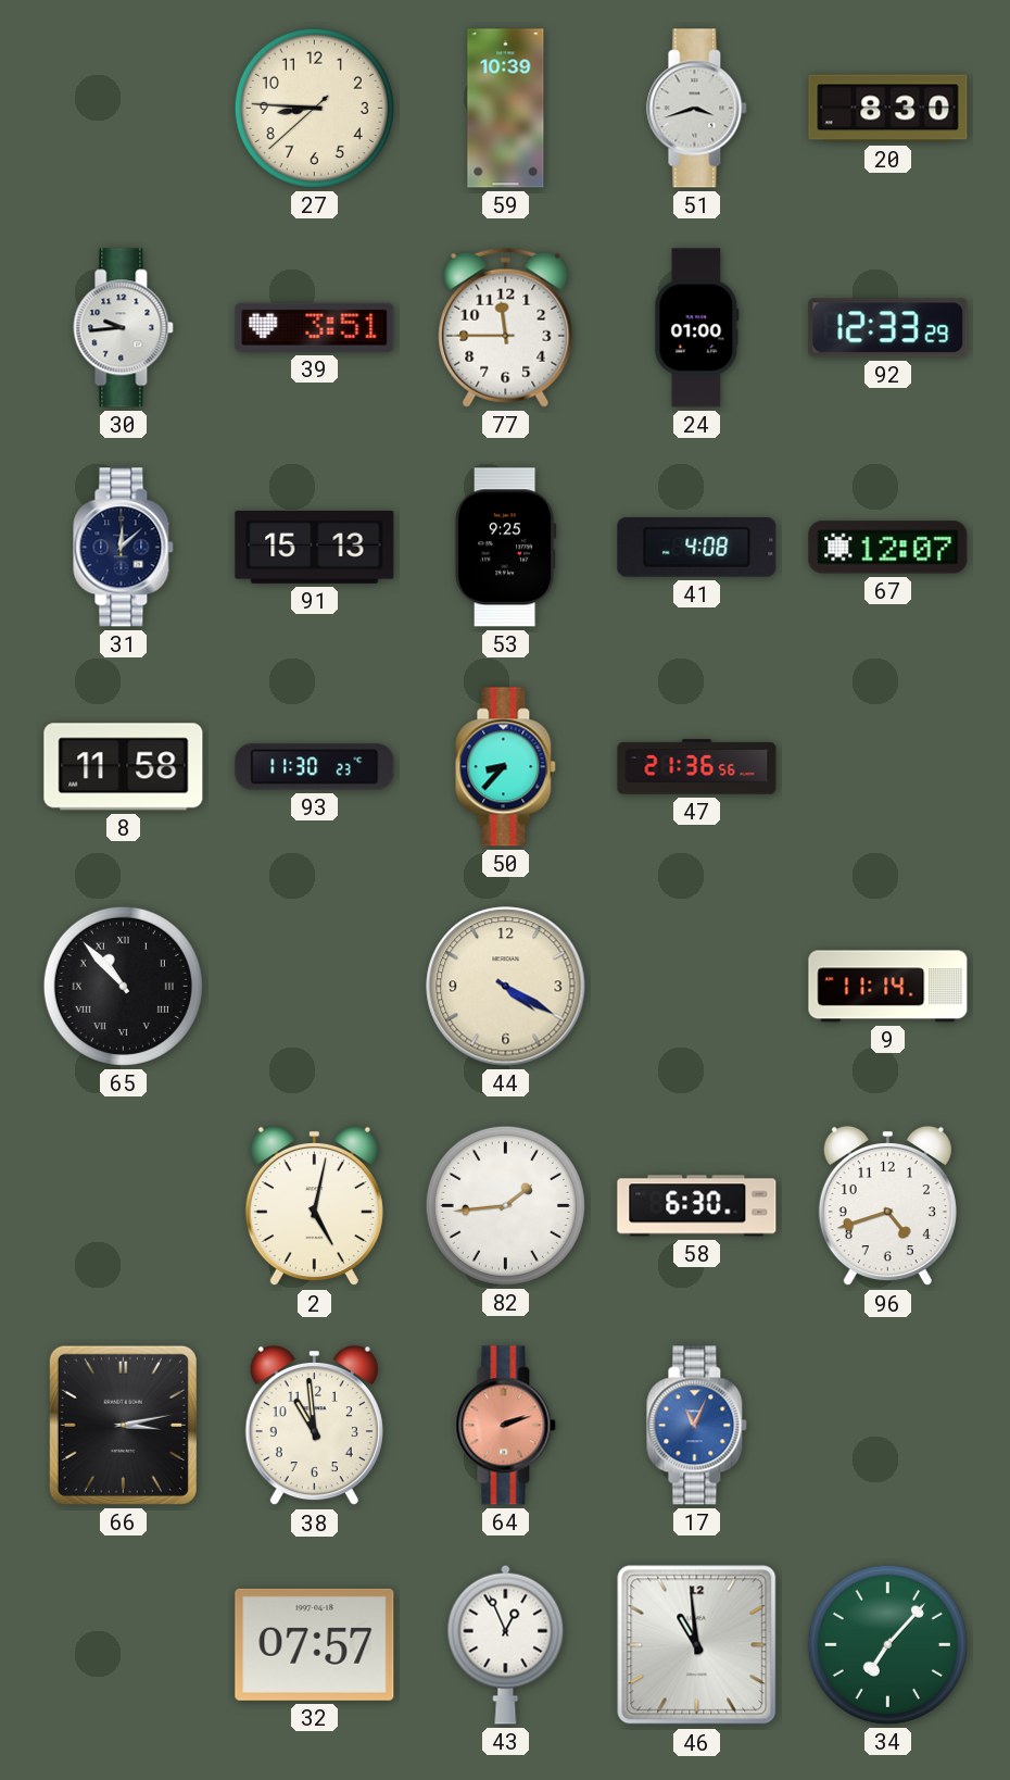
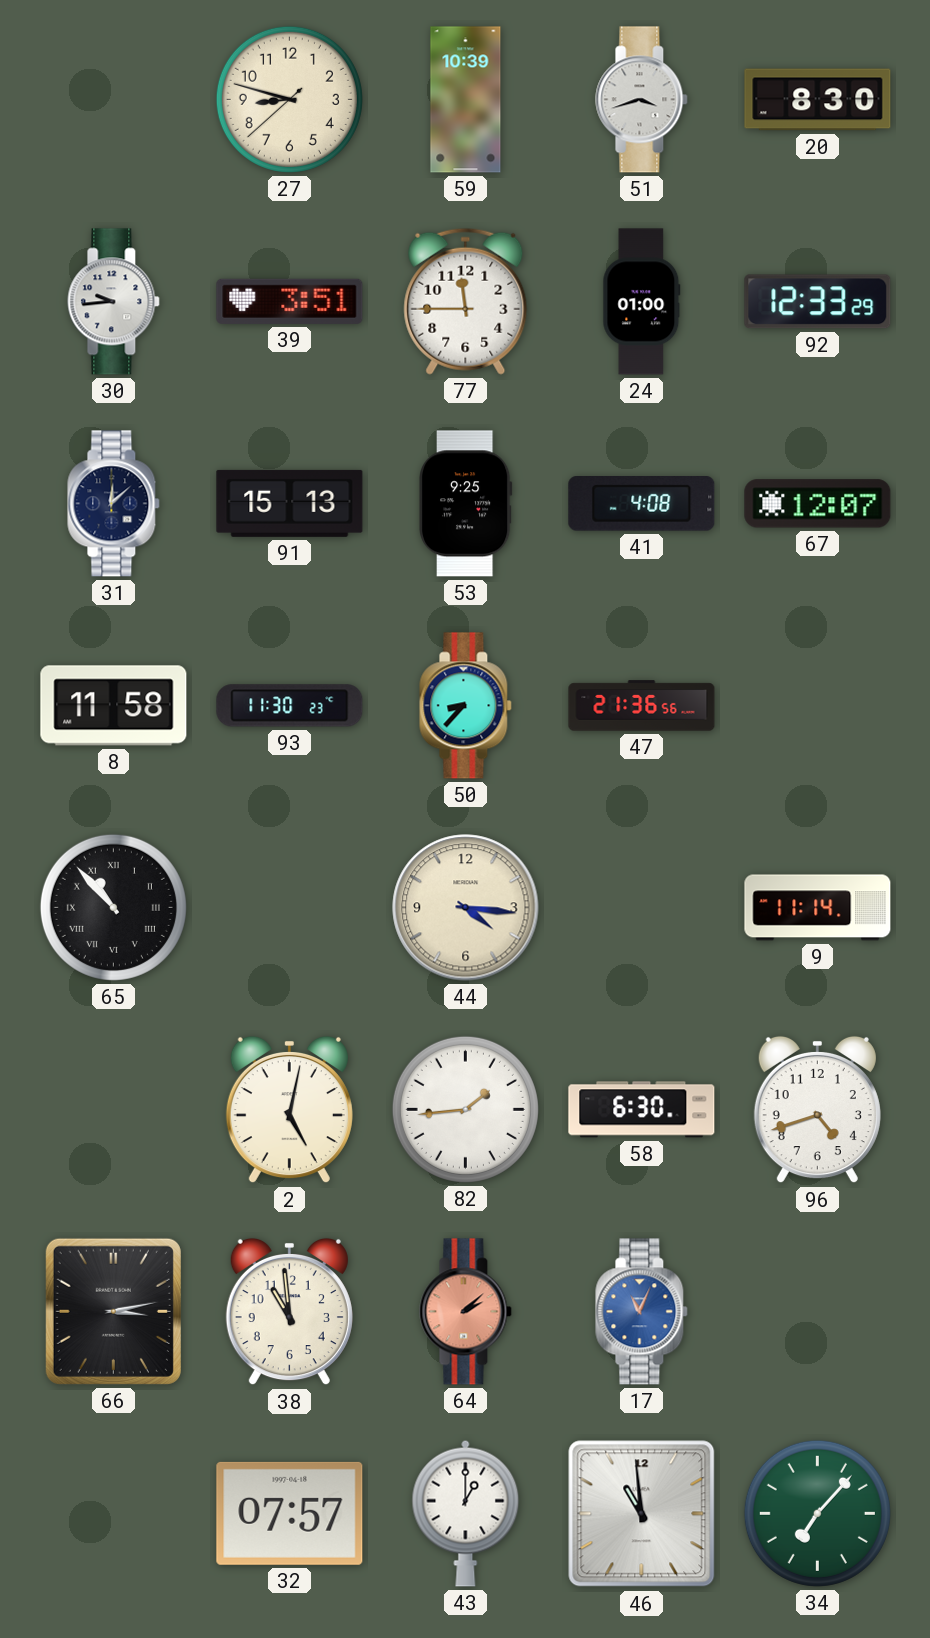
27: 8:45 -> 8:47 (289, 99)
44: 4:20 -> 4:16 (466, 908)
64: 2:12 -> 2:08 (466, 1312)
43: 12:56 -> 1:00 (466, 1513)
